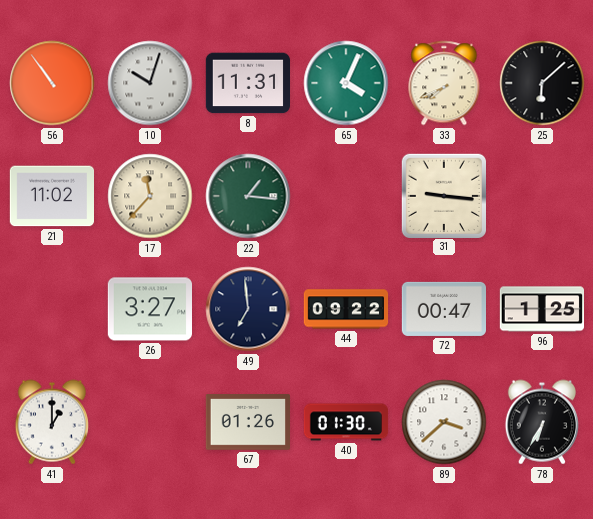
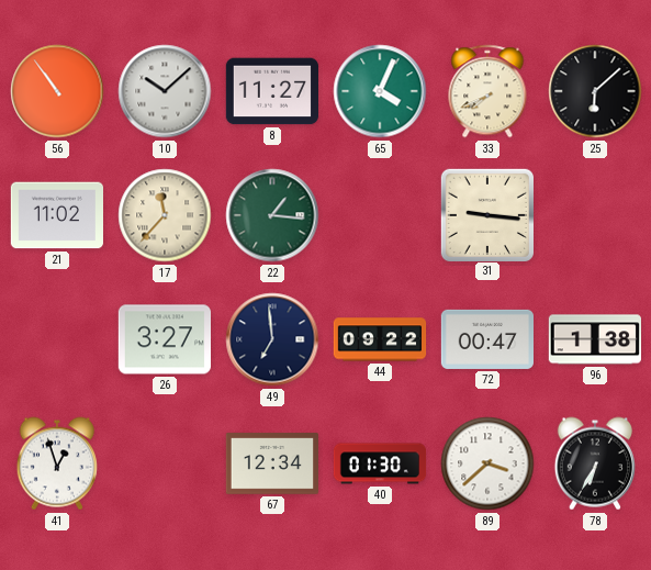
10: 10:03 -> 10:08 (165, 91)
8: 11:31 -> 11:27 (271, 91)
96: 1:25 -> 1:38 (594, 339)
41: 1:00 -> 12:57 (57, 463)
67: 01:26 -> 12:34 (271, 463)
